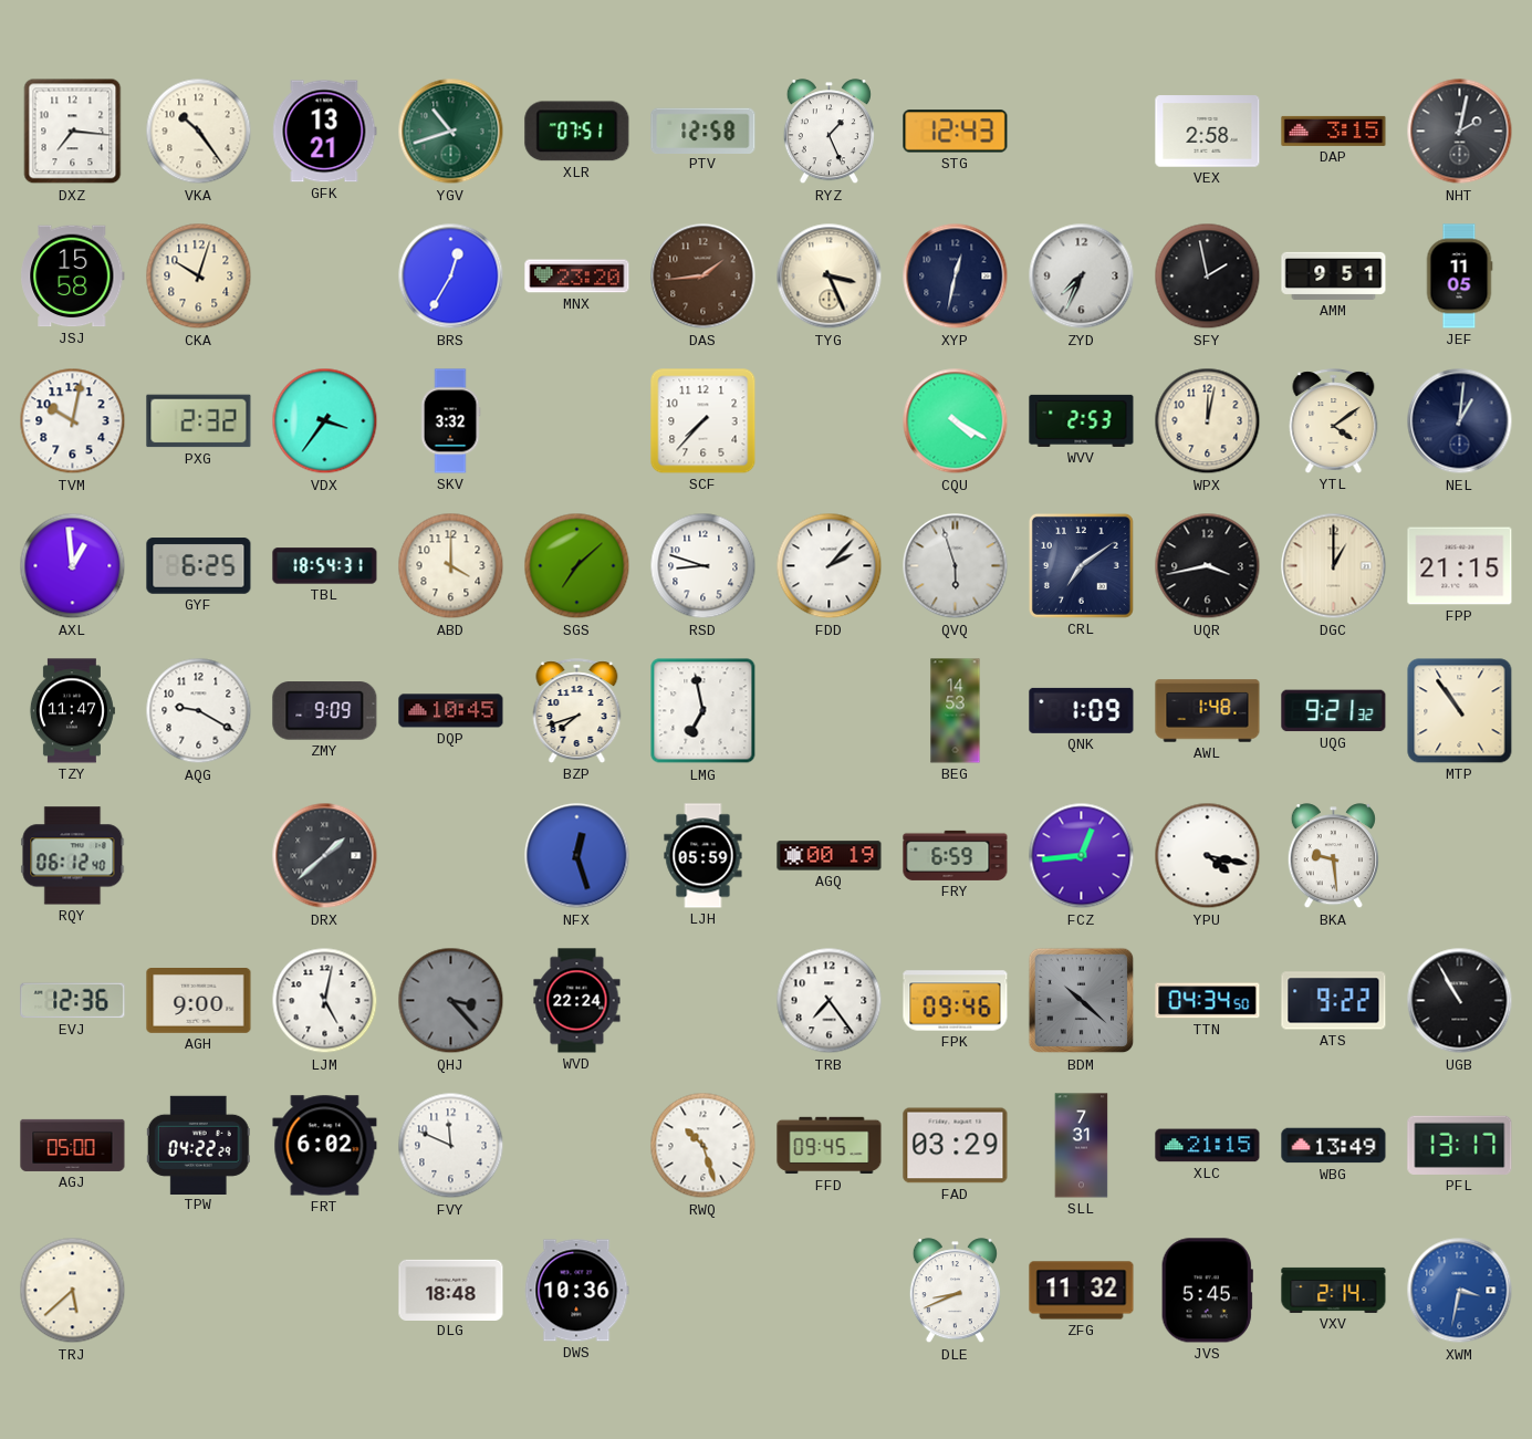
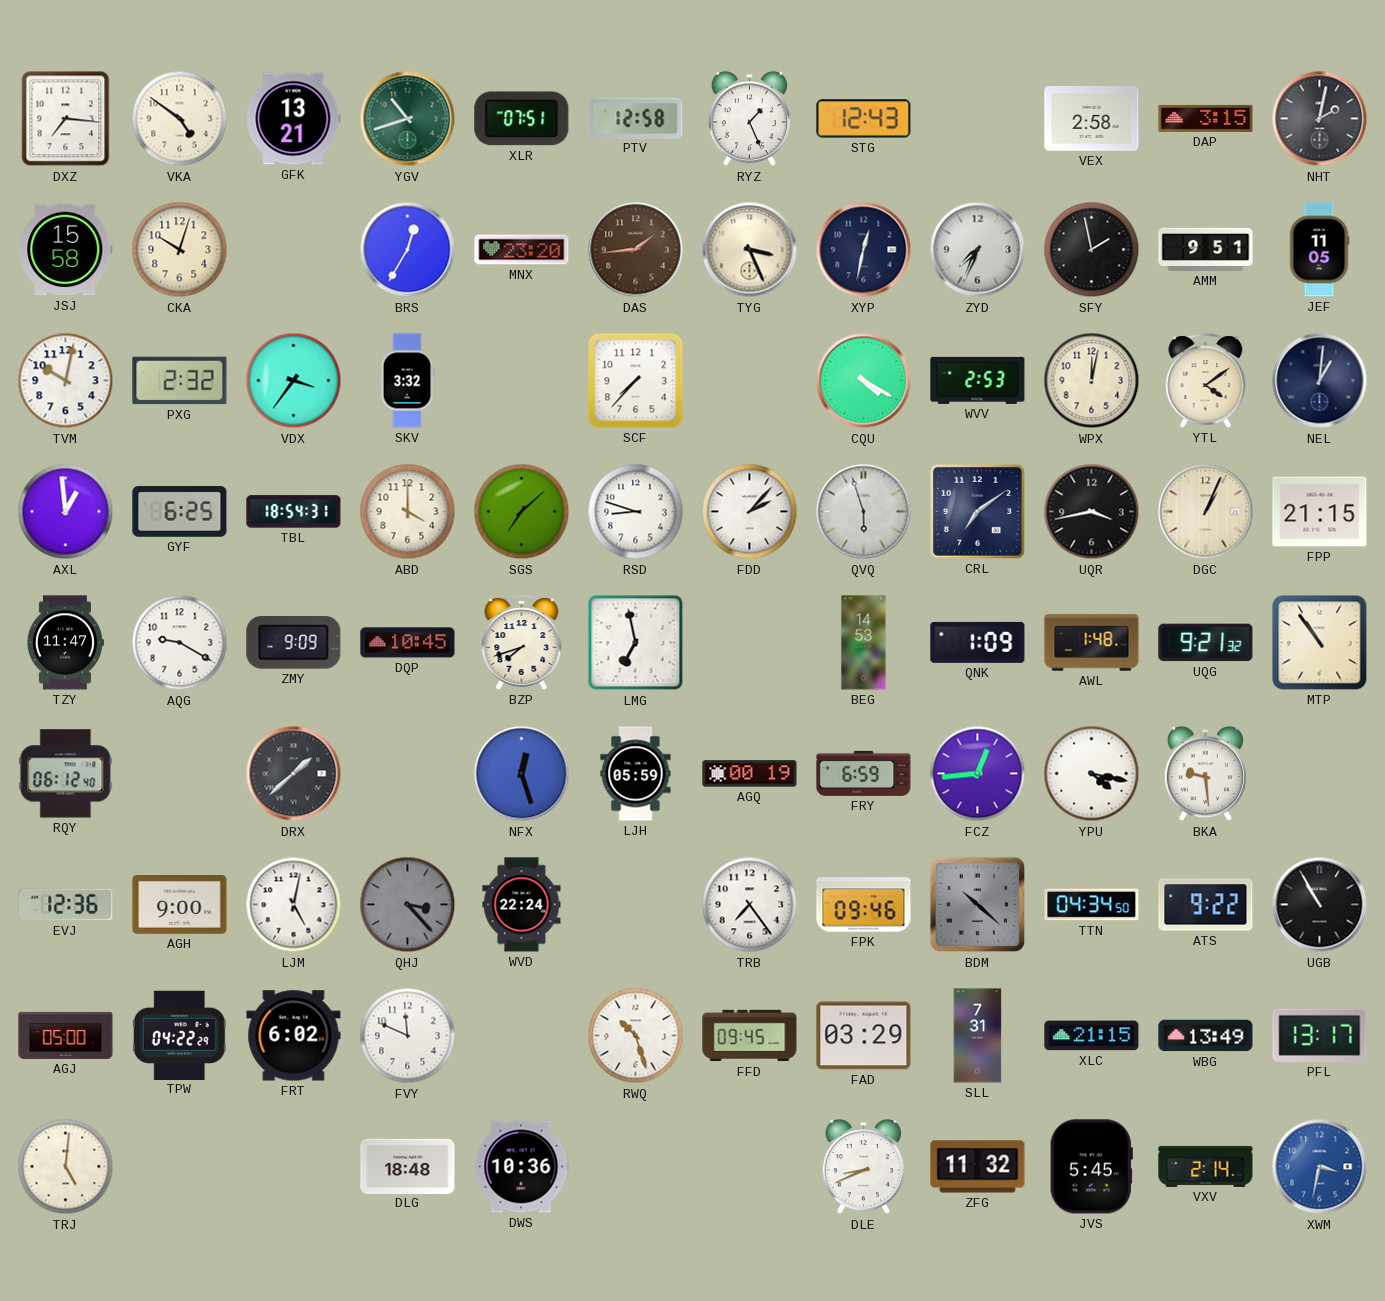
VKA: 10:24 -> 4:51 (180, 119)
DGC: 1:00 -> 1:04 (1206, 512)
TRJ: 5:38 -> 5:01 (66, 1167)
